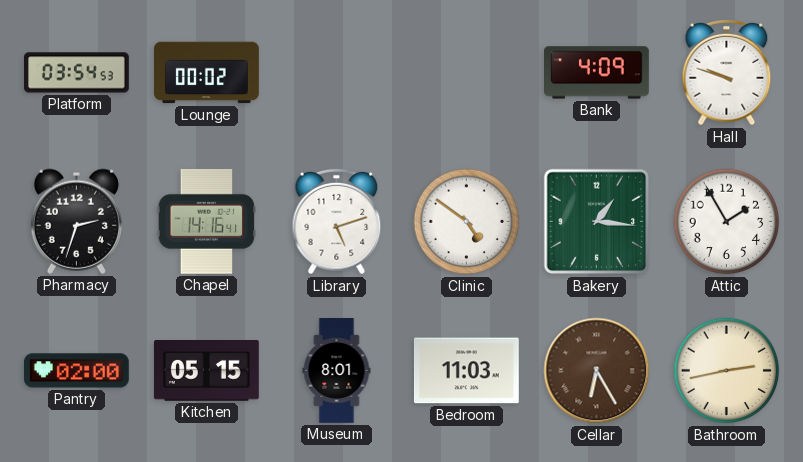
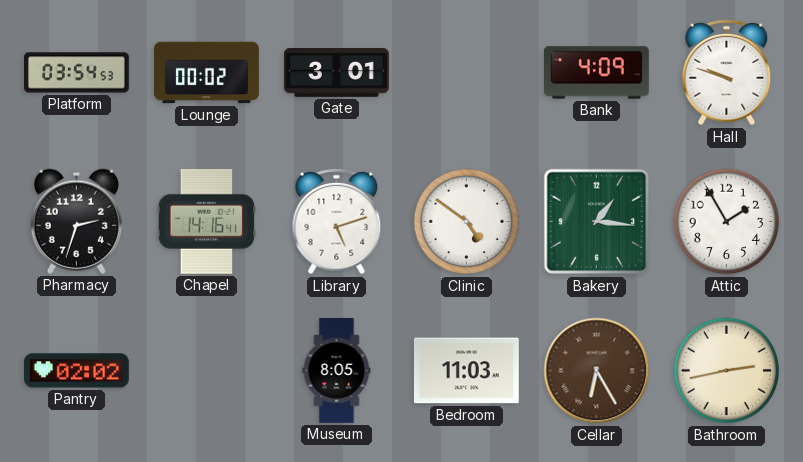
Gate: none -> 3:01 (337, 73)
Pantry: 02:00 -> 02:02 (76, 371)
Kitchen: 05:15 -> none (206, 371)
Museum: 8:01 -> 8:05 (337, 371)
